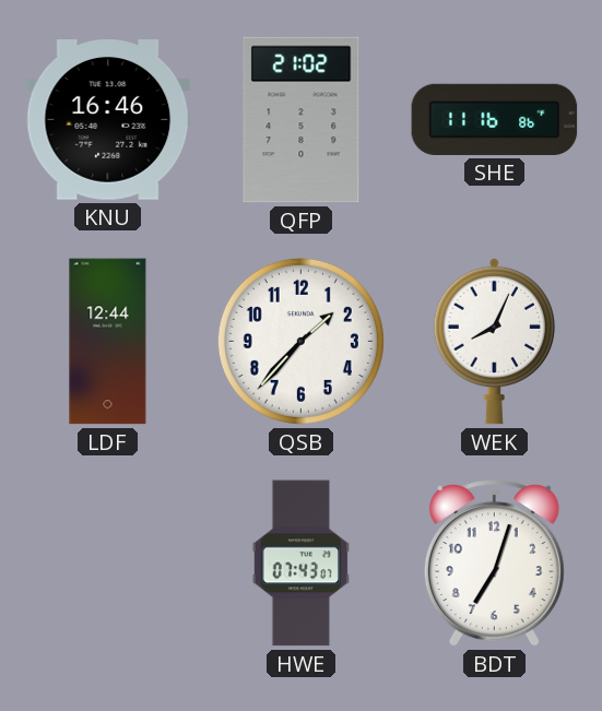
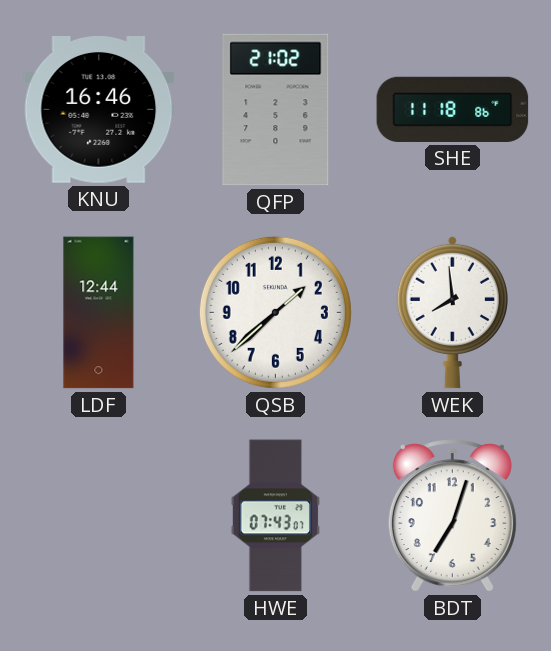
SHE: 11:16 -> 11:18 (453, 109)
QSB: 1:37 -> 1:38 (275, 312)
WEK: 8:04 -> 7:59 (452, 312)
